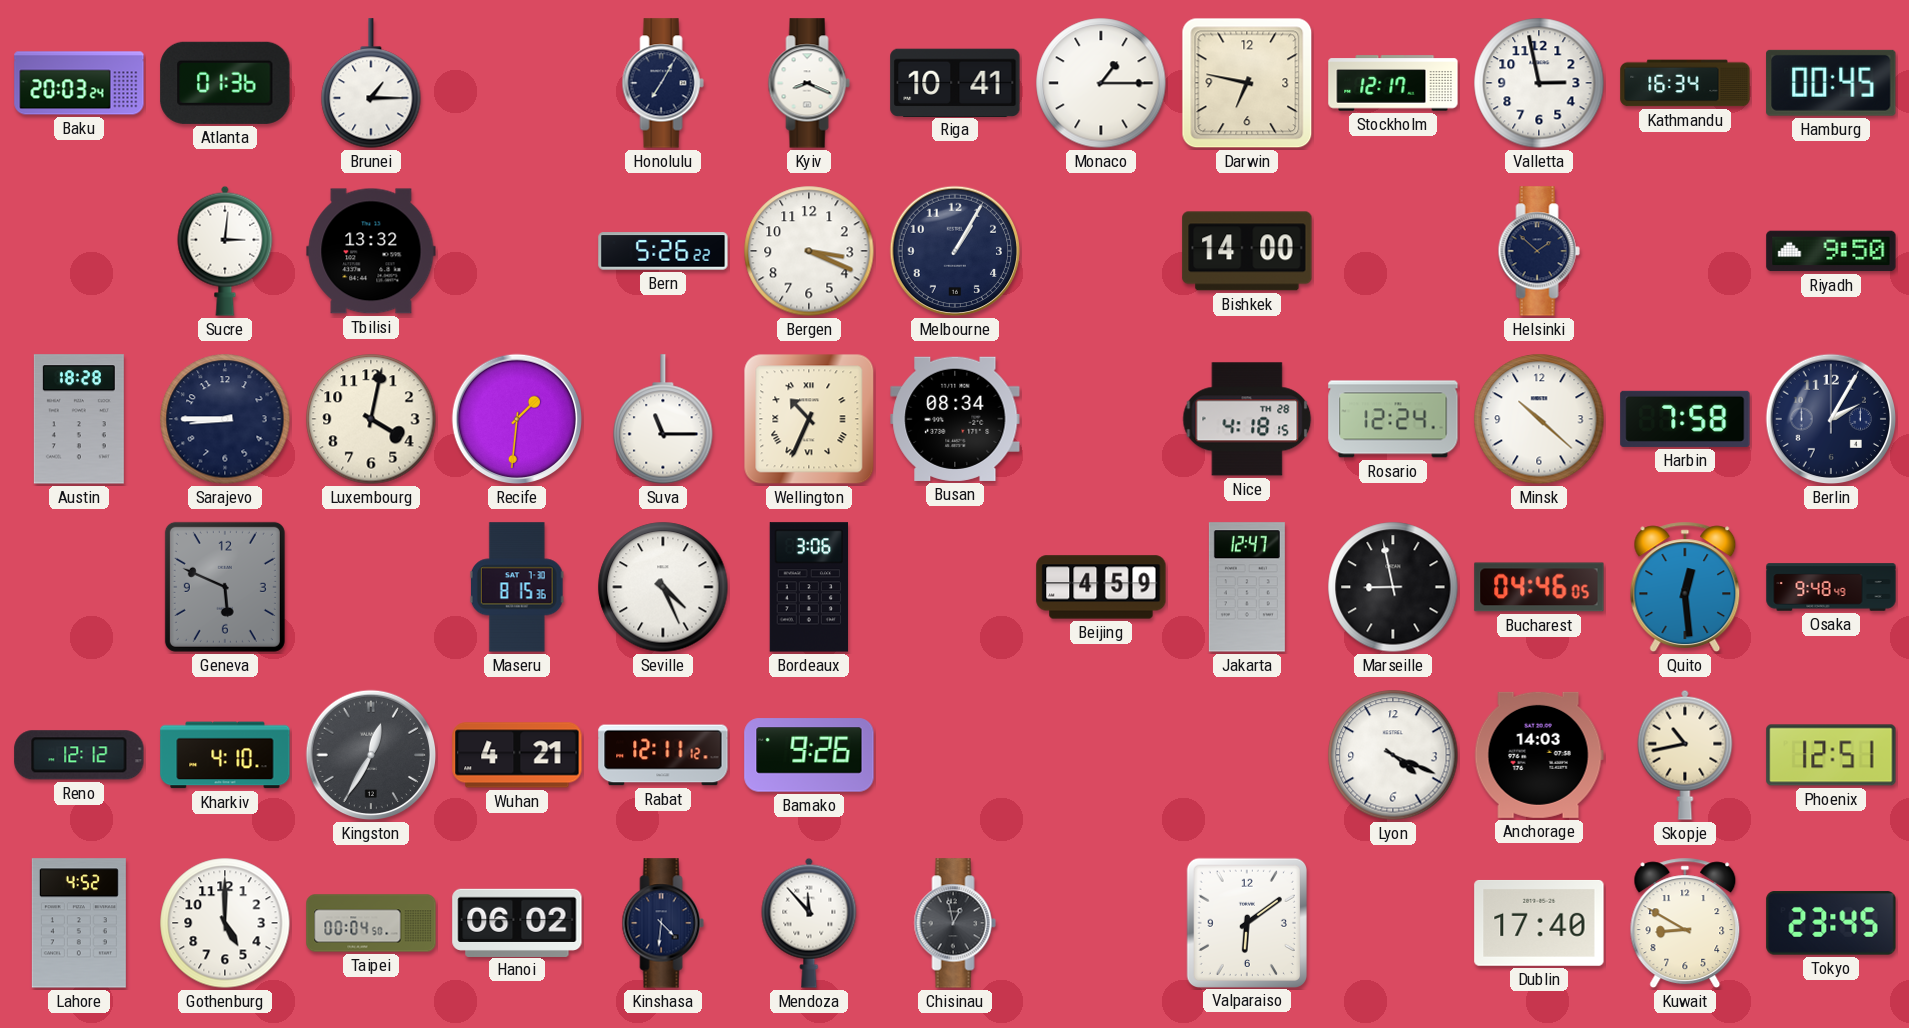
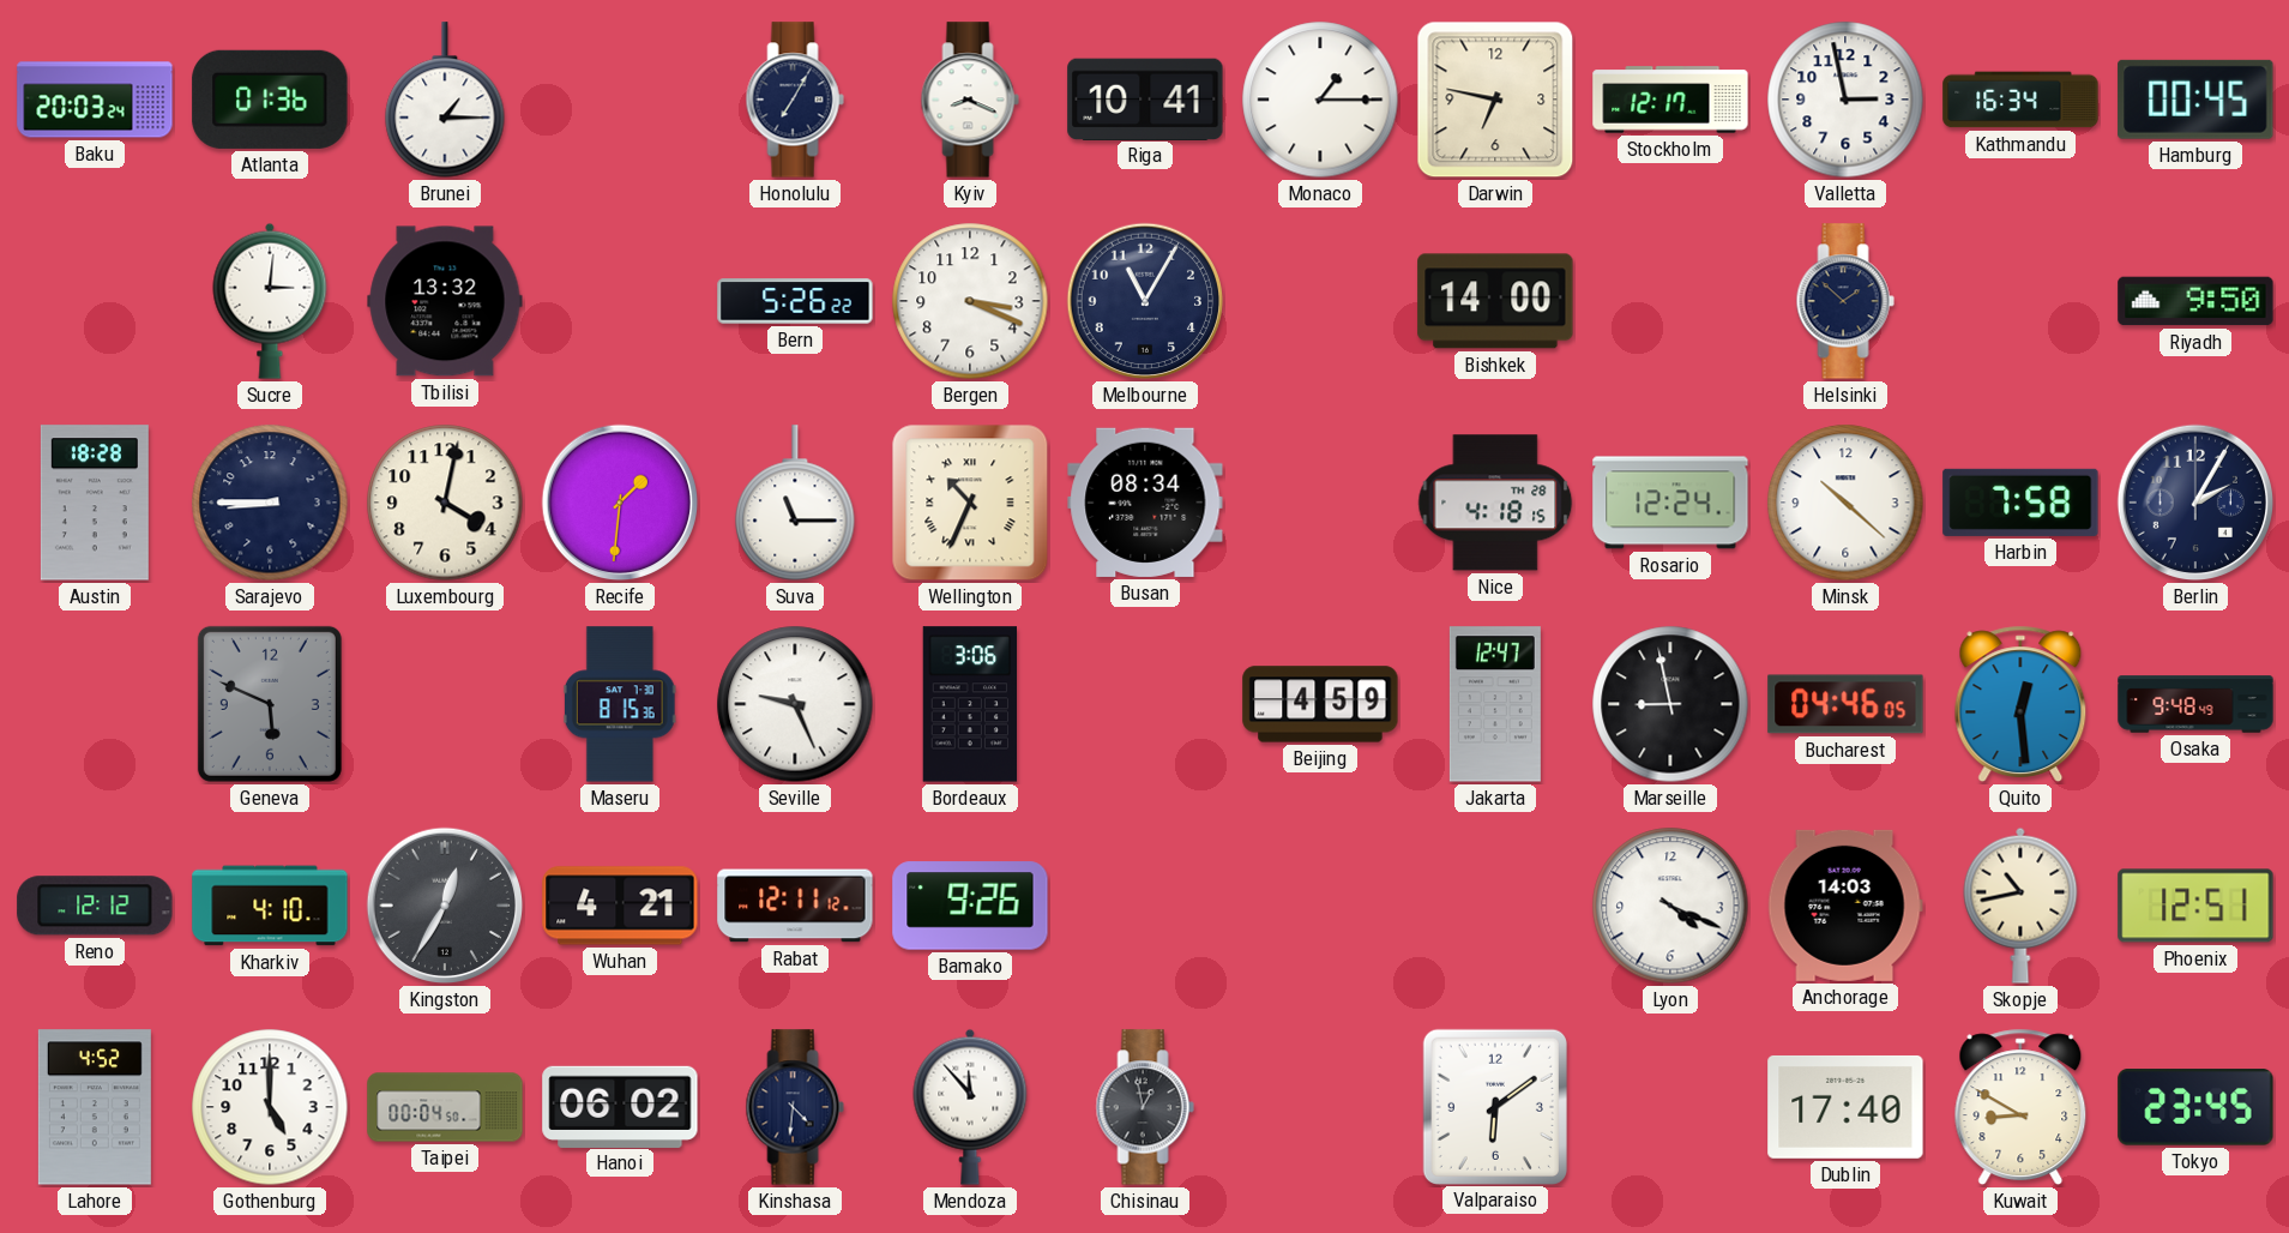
Melbourne: 1:05 -> 11:05 (1145, 301)
Seville: 4:26 -> 9:26 (795, 704)
